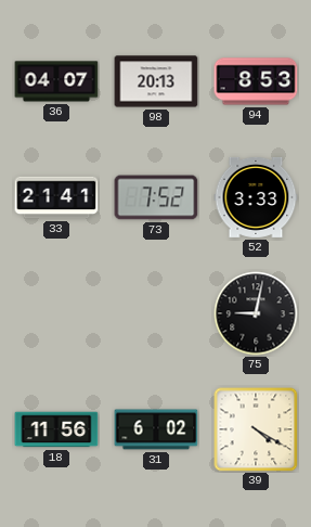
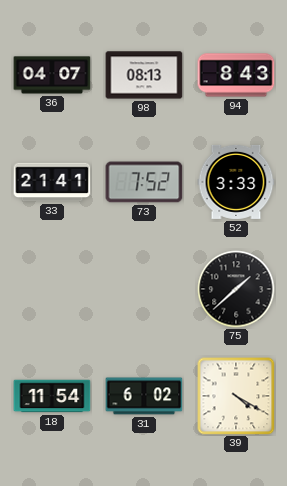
98: 20:13 -> 08:13 (144, 75)
94: 8:53 -> 8:43 (236, 75)
75: 9:02 -> 1:38 (236, 289)
18: 11:56 -> 11:54 (52, 396)
